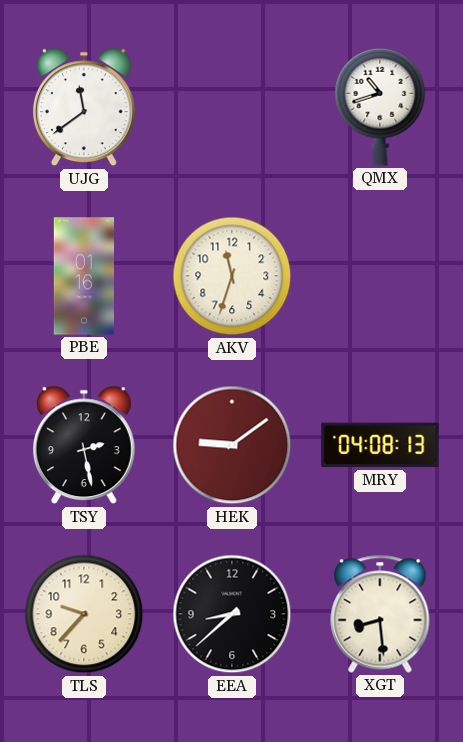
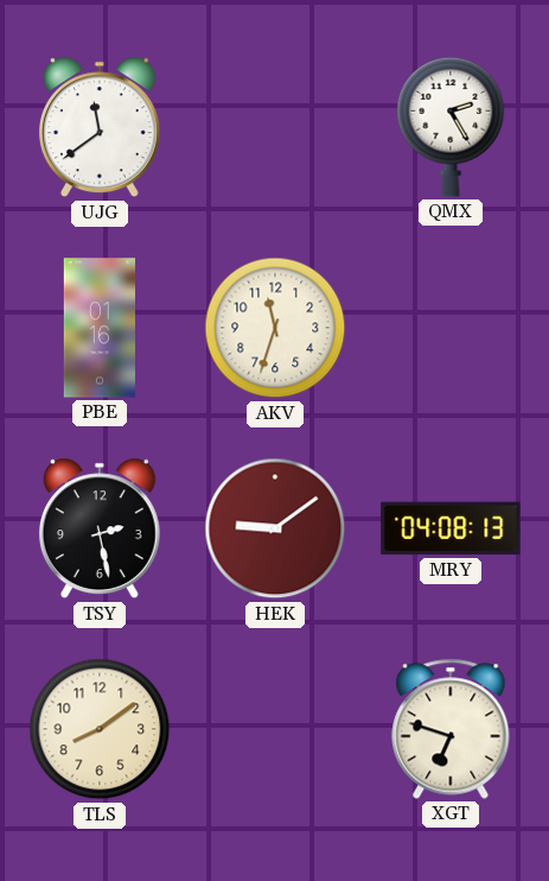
QMX: 10:42 -> 2:25 (451, 127)
TLS: 9:37 -> 8:09 (100, 729)
EEA: 8:38 -> none (232, 614)
XGT: 8:29 -> 6:48 (451, 729)
